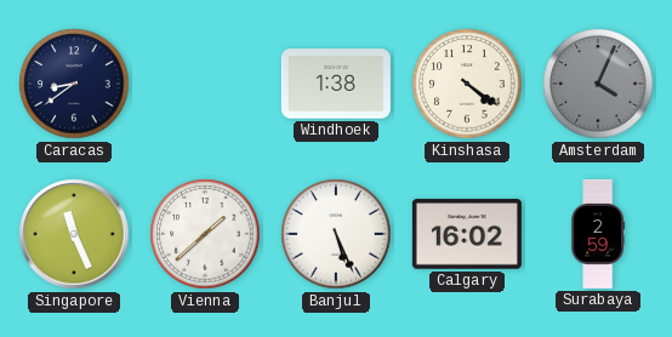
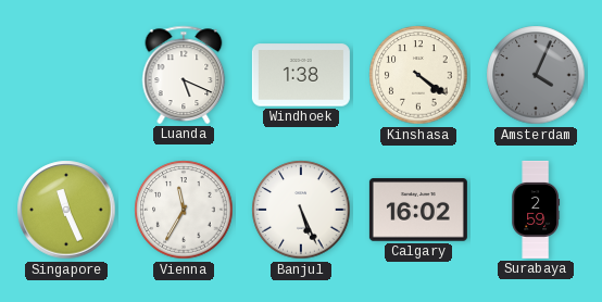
Caracas: 8:39 -> none (74, 84)
Luanda: none -> 5:19 (184, 75)
Vienna: 1:38 -> 11:35 (184, 210)
